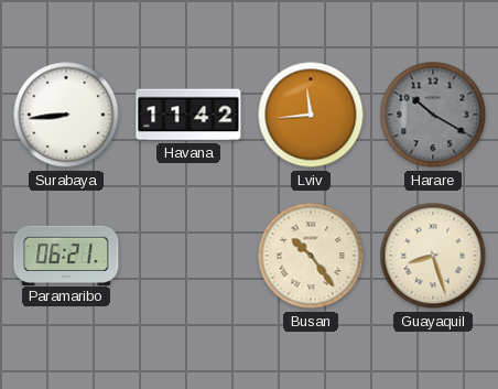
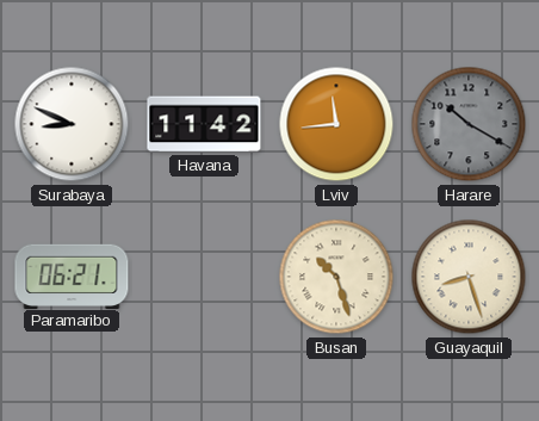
Surabaya: 8:44 -> 8:49 (72, 124)
Busan: 10:24 -> 10:27 (336, 277)
